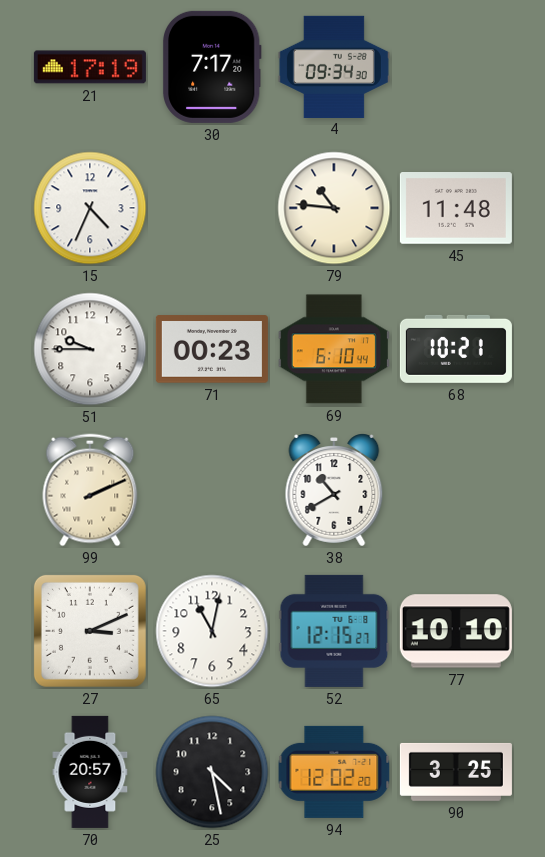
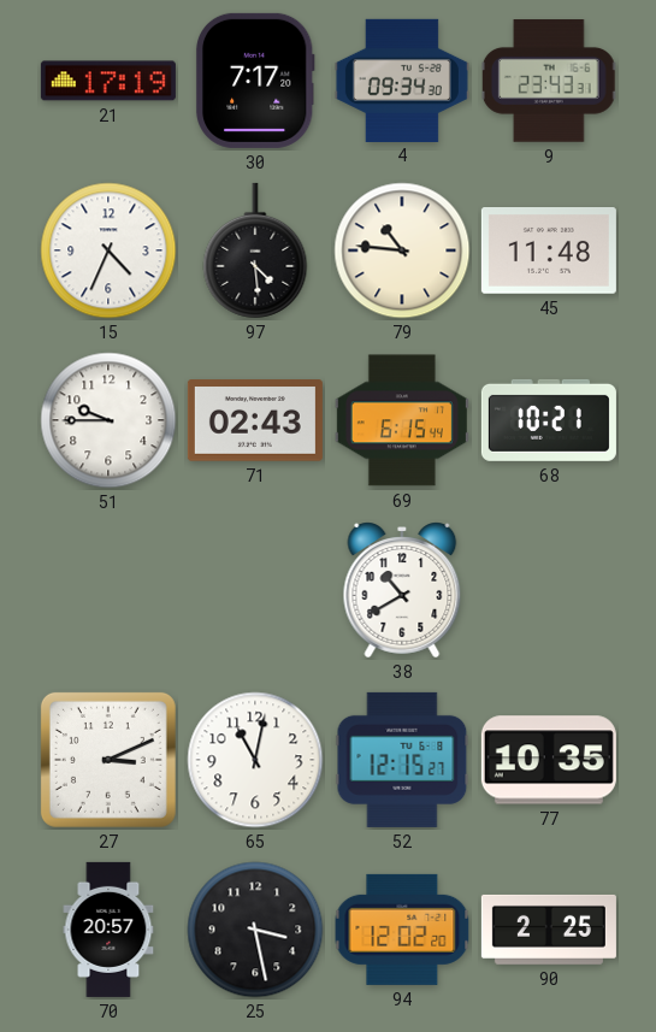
9: none -> 23:43 (549, 81)
97: none -> 4:29 (255, 250)
71: 00:23 -> 02:43 (255, 420)
69: 6:10 -> 6:15 (402, 420)
99: 2:11 -> none (90, 490)
77: 10:10 -> 10:35 (549, 760)
25: 4:28 -> 3:28 (255, 930)
90: 3:25 -> 2:25 (549, 930)
